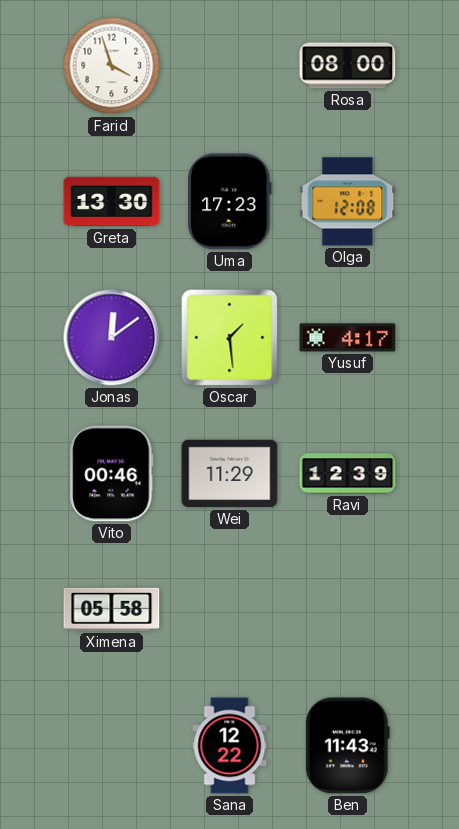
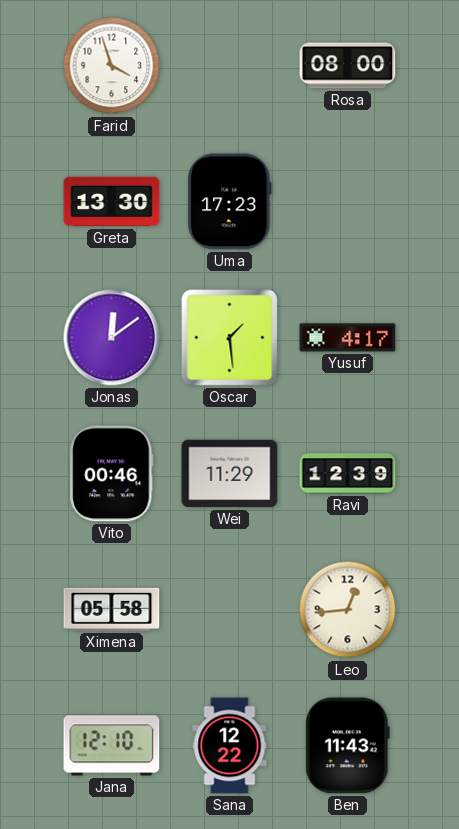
Olga: 12:08 -> none (348, 202)
Leo: none -> 12:44 (348, 610)
Jana: none -> 12:10 (112, 746)
